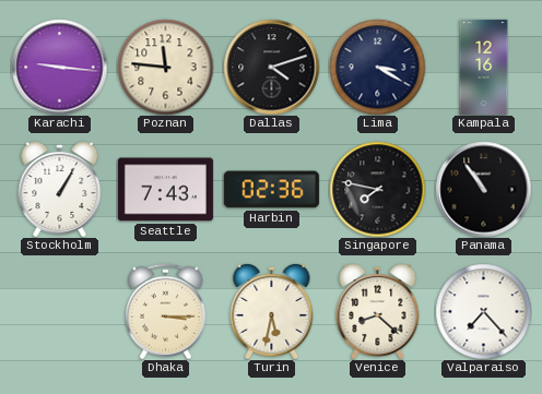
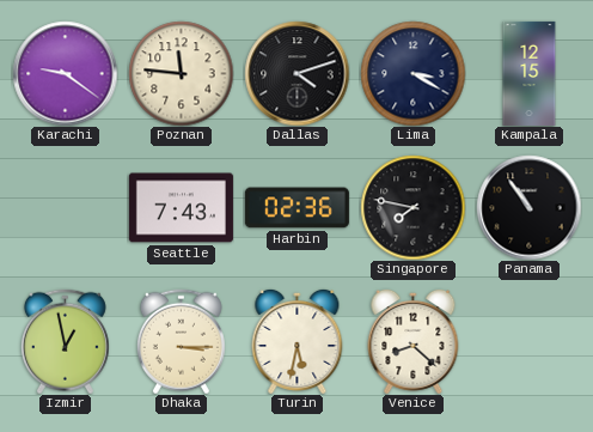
Karachi: 9:16 -> 9:21 (65, 73)
Kampala: 12:16 -> 12:15 (530, 73)
Stockholm: 1:05 -> none (60, 189)
Izmir: none -> 12:58 (65, 341)
Valparaiso: 7:23 -> none (483, 311)
